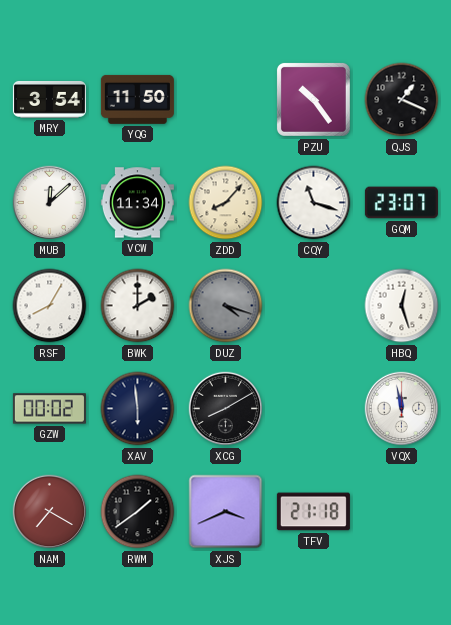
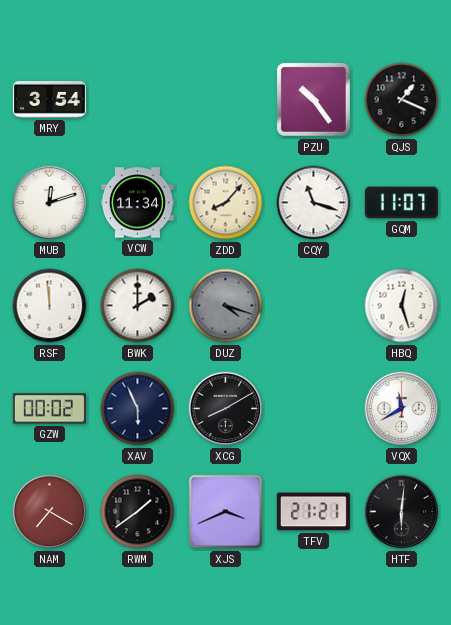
YQG: 11:50 -> none (137, 99)
MUB: 12:08 -> 12:12 (50, 203)
GQM: 23:07 -> 11:07 (401, 203)
RSF: 8:05 -> 11:59 (50, 306)
XAV: 5:59 -> 5:56 (138, 409)
VQX: 11:58 -> 11:40 (402, 409)
TFV: 21:18 -> 21:21 (313, 512)
HTF: none -> 6:01 (402, 512)
